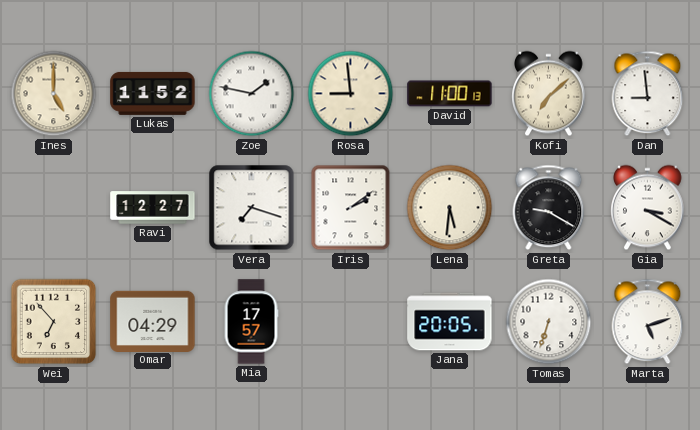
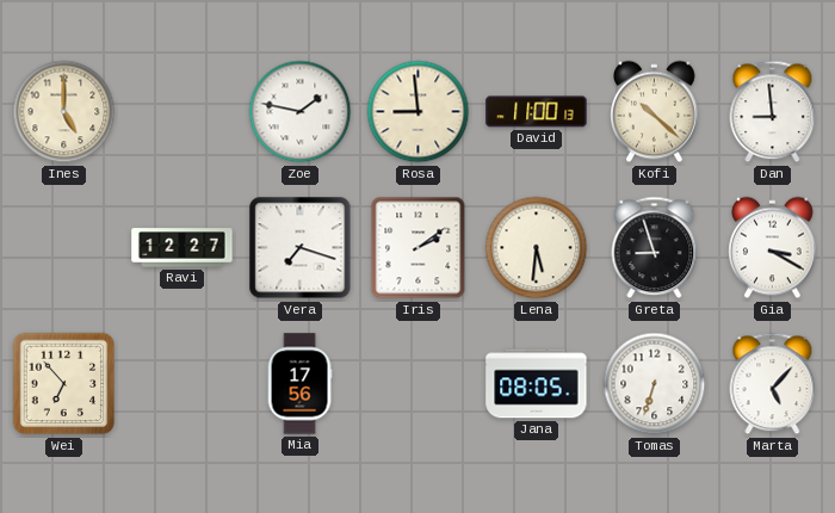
Lukas: 11:52 -> none (153, 93)
Kofi: 7:08 -> 10:22 (655, 112)
Greta: 9:20 -> 8:57 (655, 248)
Omar: 04:29 -> none (153, 321)
Mia: 17:57 -> 17:56 (299, 384)
Jana: 20:05 -> 08:05 (537, 384)
Marta: 5:12 -> 5:07 (773, 384)
